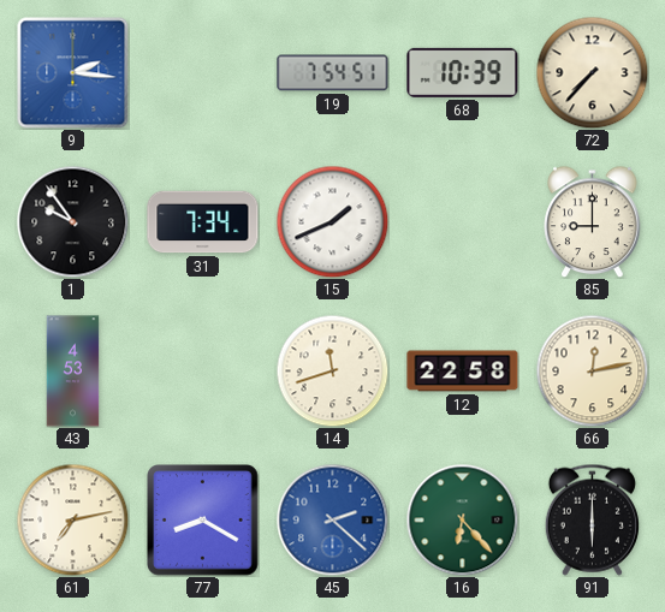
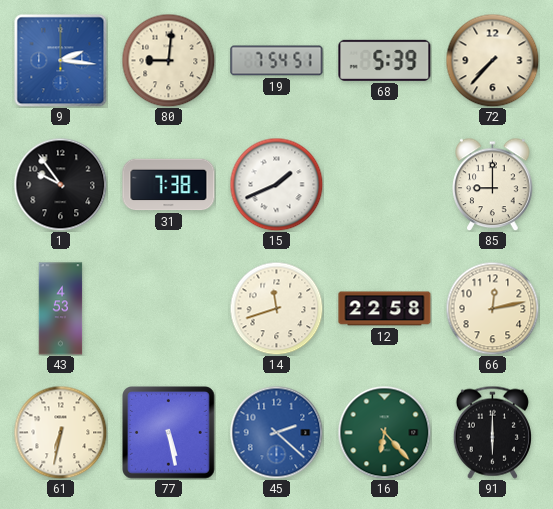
80: none -> 9:01 (168, 60)
68: 10:39 -> 5:39 (385, 60)
31: 7:34 -> 7:38 (169, 185)
61: 7:13 -> 6:32 (60, 432)
77: 8:20 -> 5:28 (169, 433)
